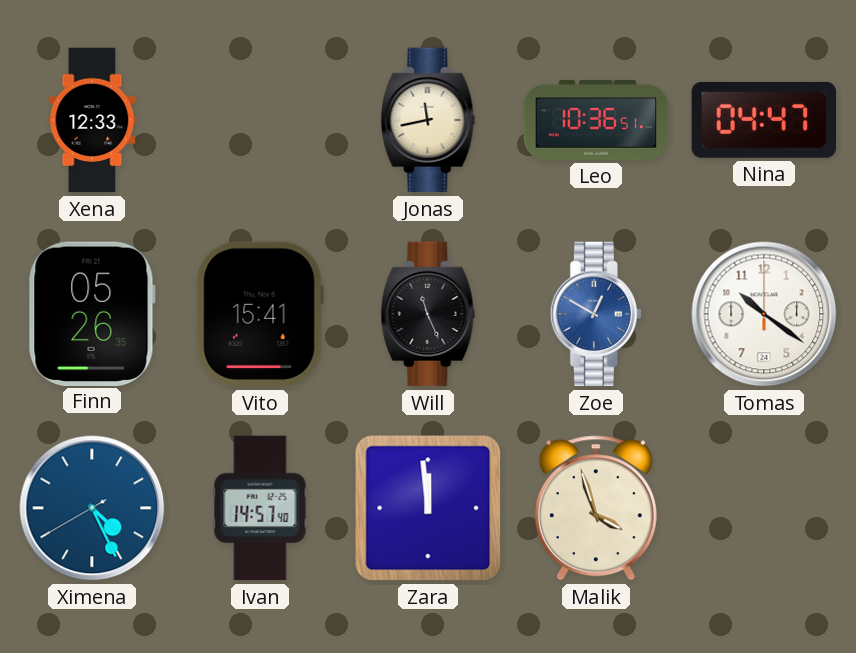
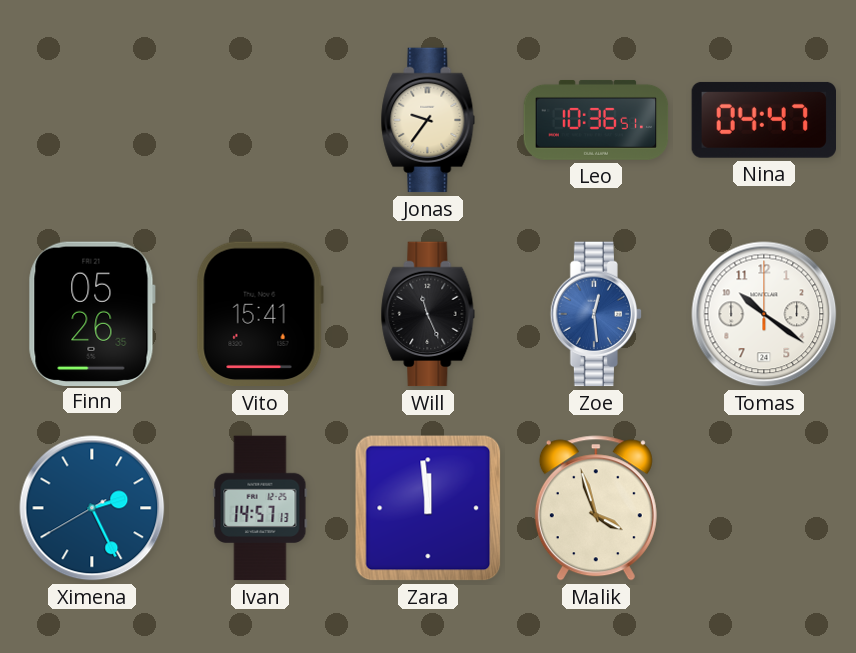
Xena: 12:33 -> none (92, 120)
Jonas: 11:43 -> 9:36 (428, 120)
Zoe: 12:50 -> 12:29 (596, 314)
Ximena: 4:25 -> 2:25 (92, 508)
Ivan: 14:57:40 -> 14:57:13 (260, 508)
